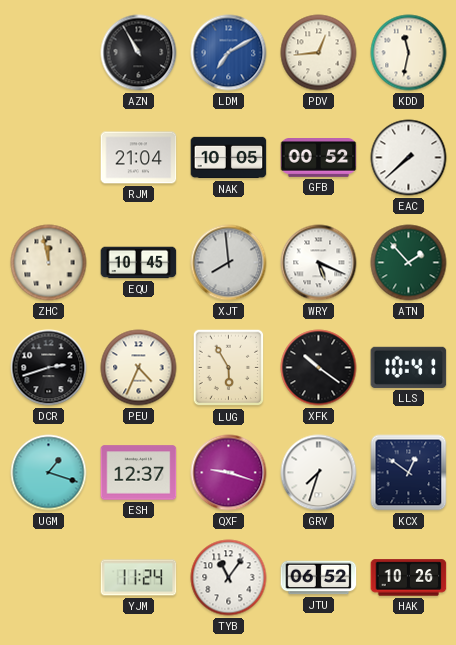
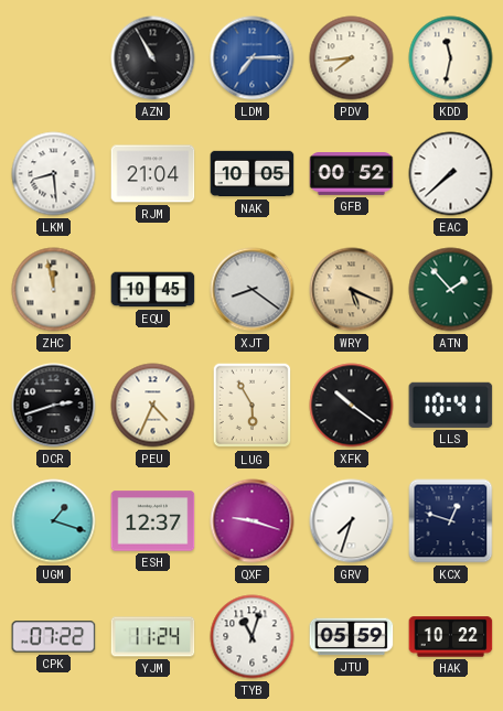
LDM: 7:10 -> 7:15 (253, 58)
PDV: 12:44 -> 7:44 (352, 58)
LKM: none -> 8:29 (54, 174)
XJT: 7:59 -> 8:21 (253, 290)
WRY dial: white -> champagne (352, 290)
KCX: 12:51 -> 12:48 (451, 521)
CPK: none -> 07:22 (54, 637)
TYB: 11:06 -> 11:03 (253, 637)
JTU: 06:52 -> 05:59 (352, 637)
HAK: 10:26 -> 10:22 (451, 637)
